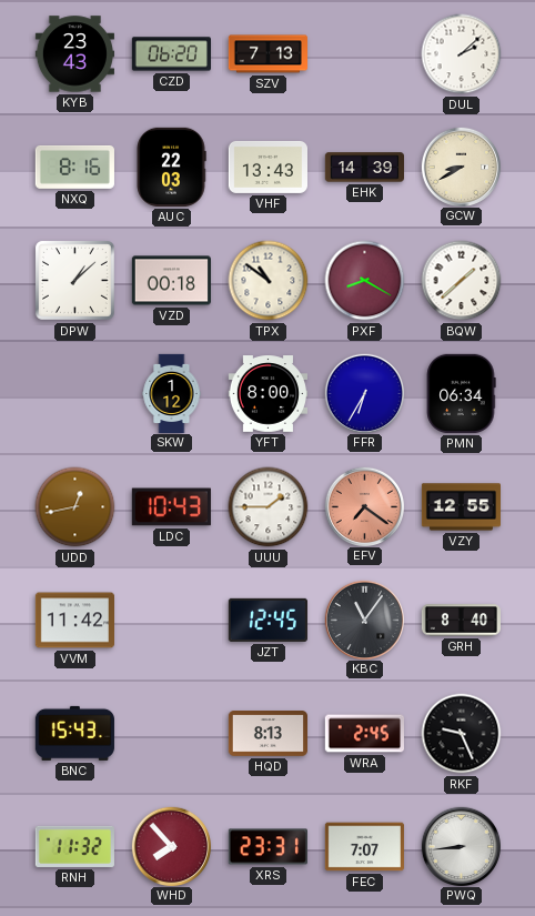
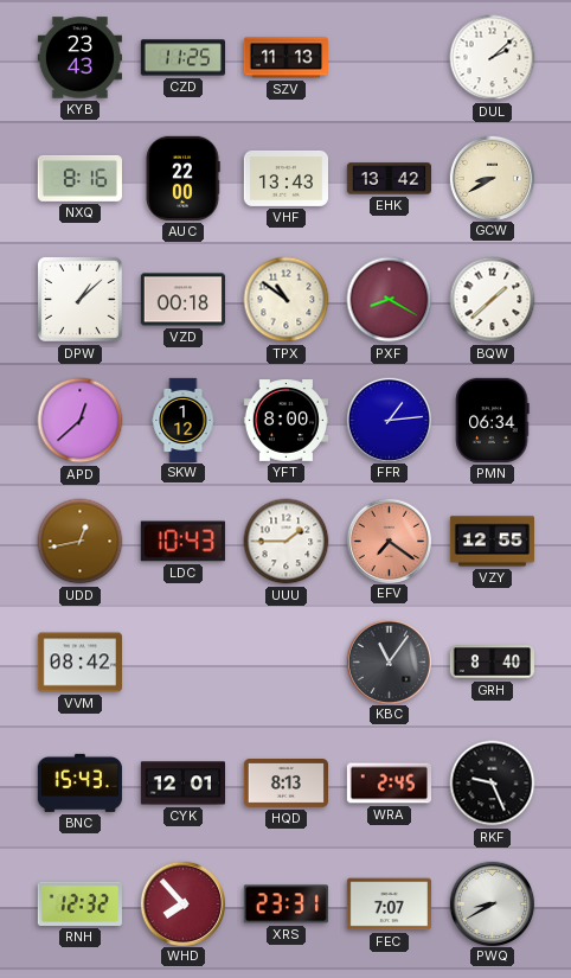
CZD: 06:20 -> 11:25 (182, 58)
SZV: 7:13 -> 11:13 (285, 58)
AUC: 22:03 -> 22:00 (182, 178)
EHK: 14:39 -> 13:42 (389, 179)
APD: none -> 12:38 (81, 421)
FFR: 6:35 -> 1:14 (389, 420)
VVM: 11:42 -> 08:42 (79, 663)
JZT: 12:45 -> none (267, 620)
CYK: none -> 12:01 (182, 784)
RNH: 11:32 -> 12:32 (79, 903)
PWQ: 8:44 -> 8:40 (492, 903)
